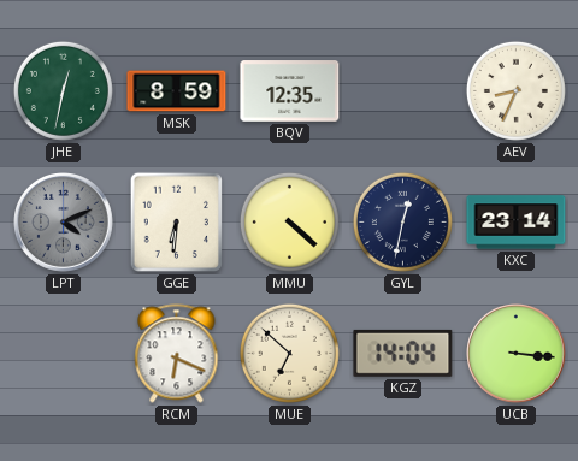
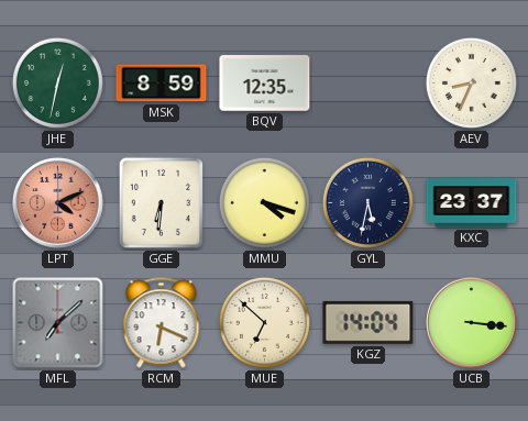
LPT dial: grey -> salmon (58, 203)
MMU: 4:22 -> 4:18 (264, 202)
GYL: 12:32 -> 5:32 (367, 202)
KXC: 23:14 -> 23:37 (472, 203)
MFL: none -> 7:08 (58, 323)
